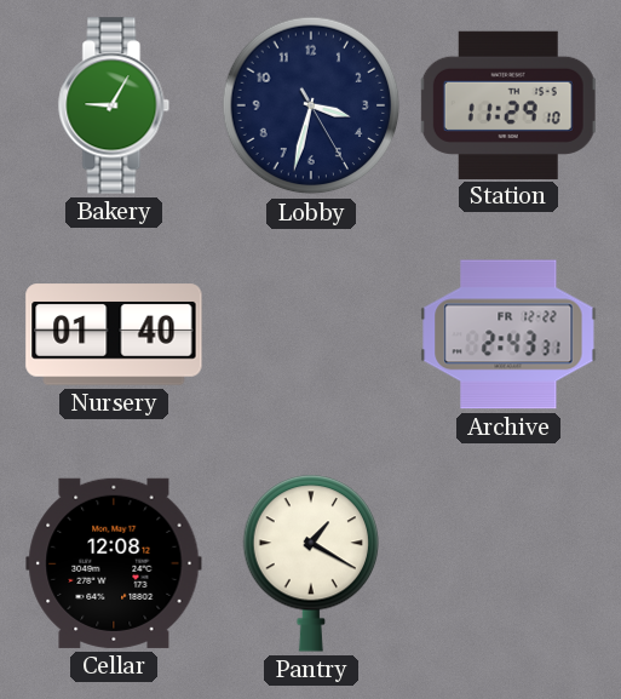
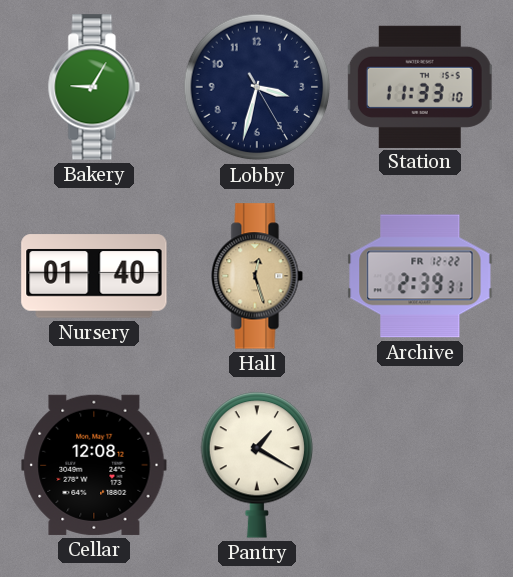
Station: 11:29 -> 11:33 (420, 86)
Hall: none -> 12:27 (257, 276)
Archive: 2:43 -> 2:39 (420, 276)
